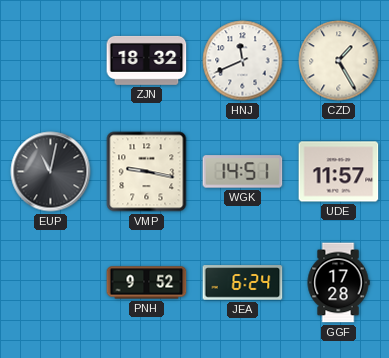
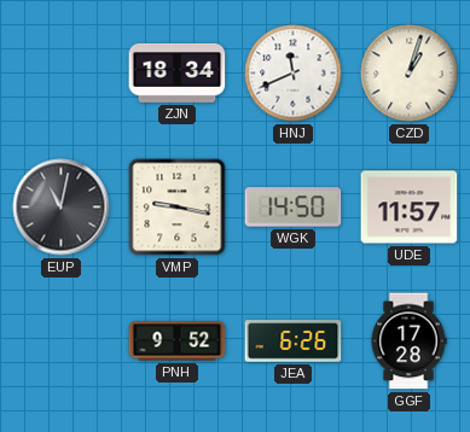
ZJN: 18:32 -> 18:34 (178, 72)
CZD: 1:25 -> 1:03 (410, 74)
WGK: 14:51 -> 14:50 (294, 208)
JEA: 6:24 -> 6:26 (294, 341)
